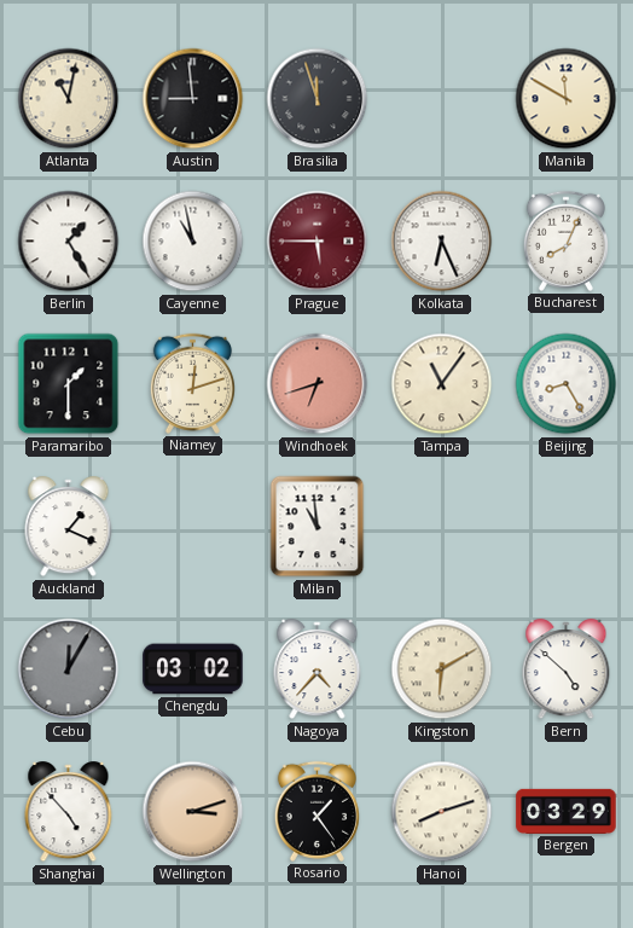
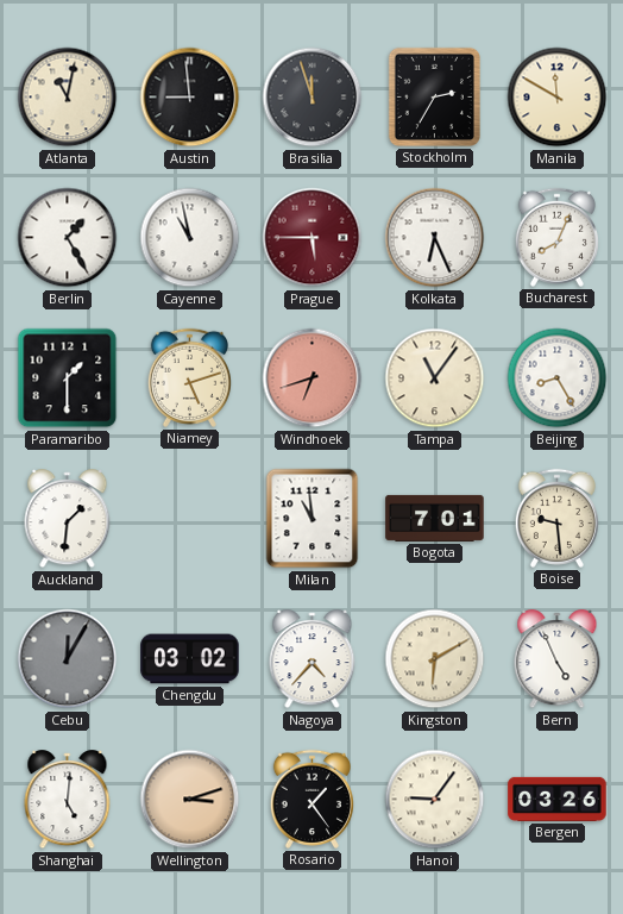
Stockholm: none -> 2:35 (434, 96)
Niamey: 12:12 -> 5:12 (189, 377)
Auckland: 1:19 -> 1:31 (68, 519)
Bogota: none -> 7:01 (435, 518)
Boise: none -> 9:29 (556, 518)
Bern: 4:52 -> 4:56 (558, 659)
Shanghai: 4:53 -> 5:01 (68, 800)
Hanoi: 8:12 -> 9:06 (435, 800)
Bergen: 03:29 -> 03:26 (558, 799)
